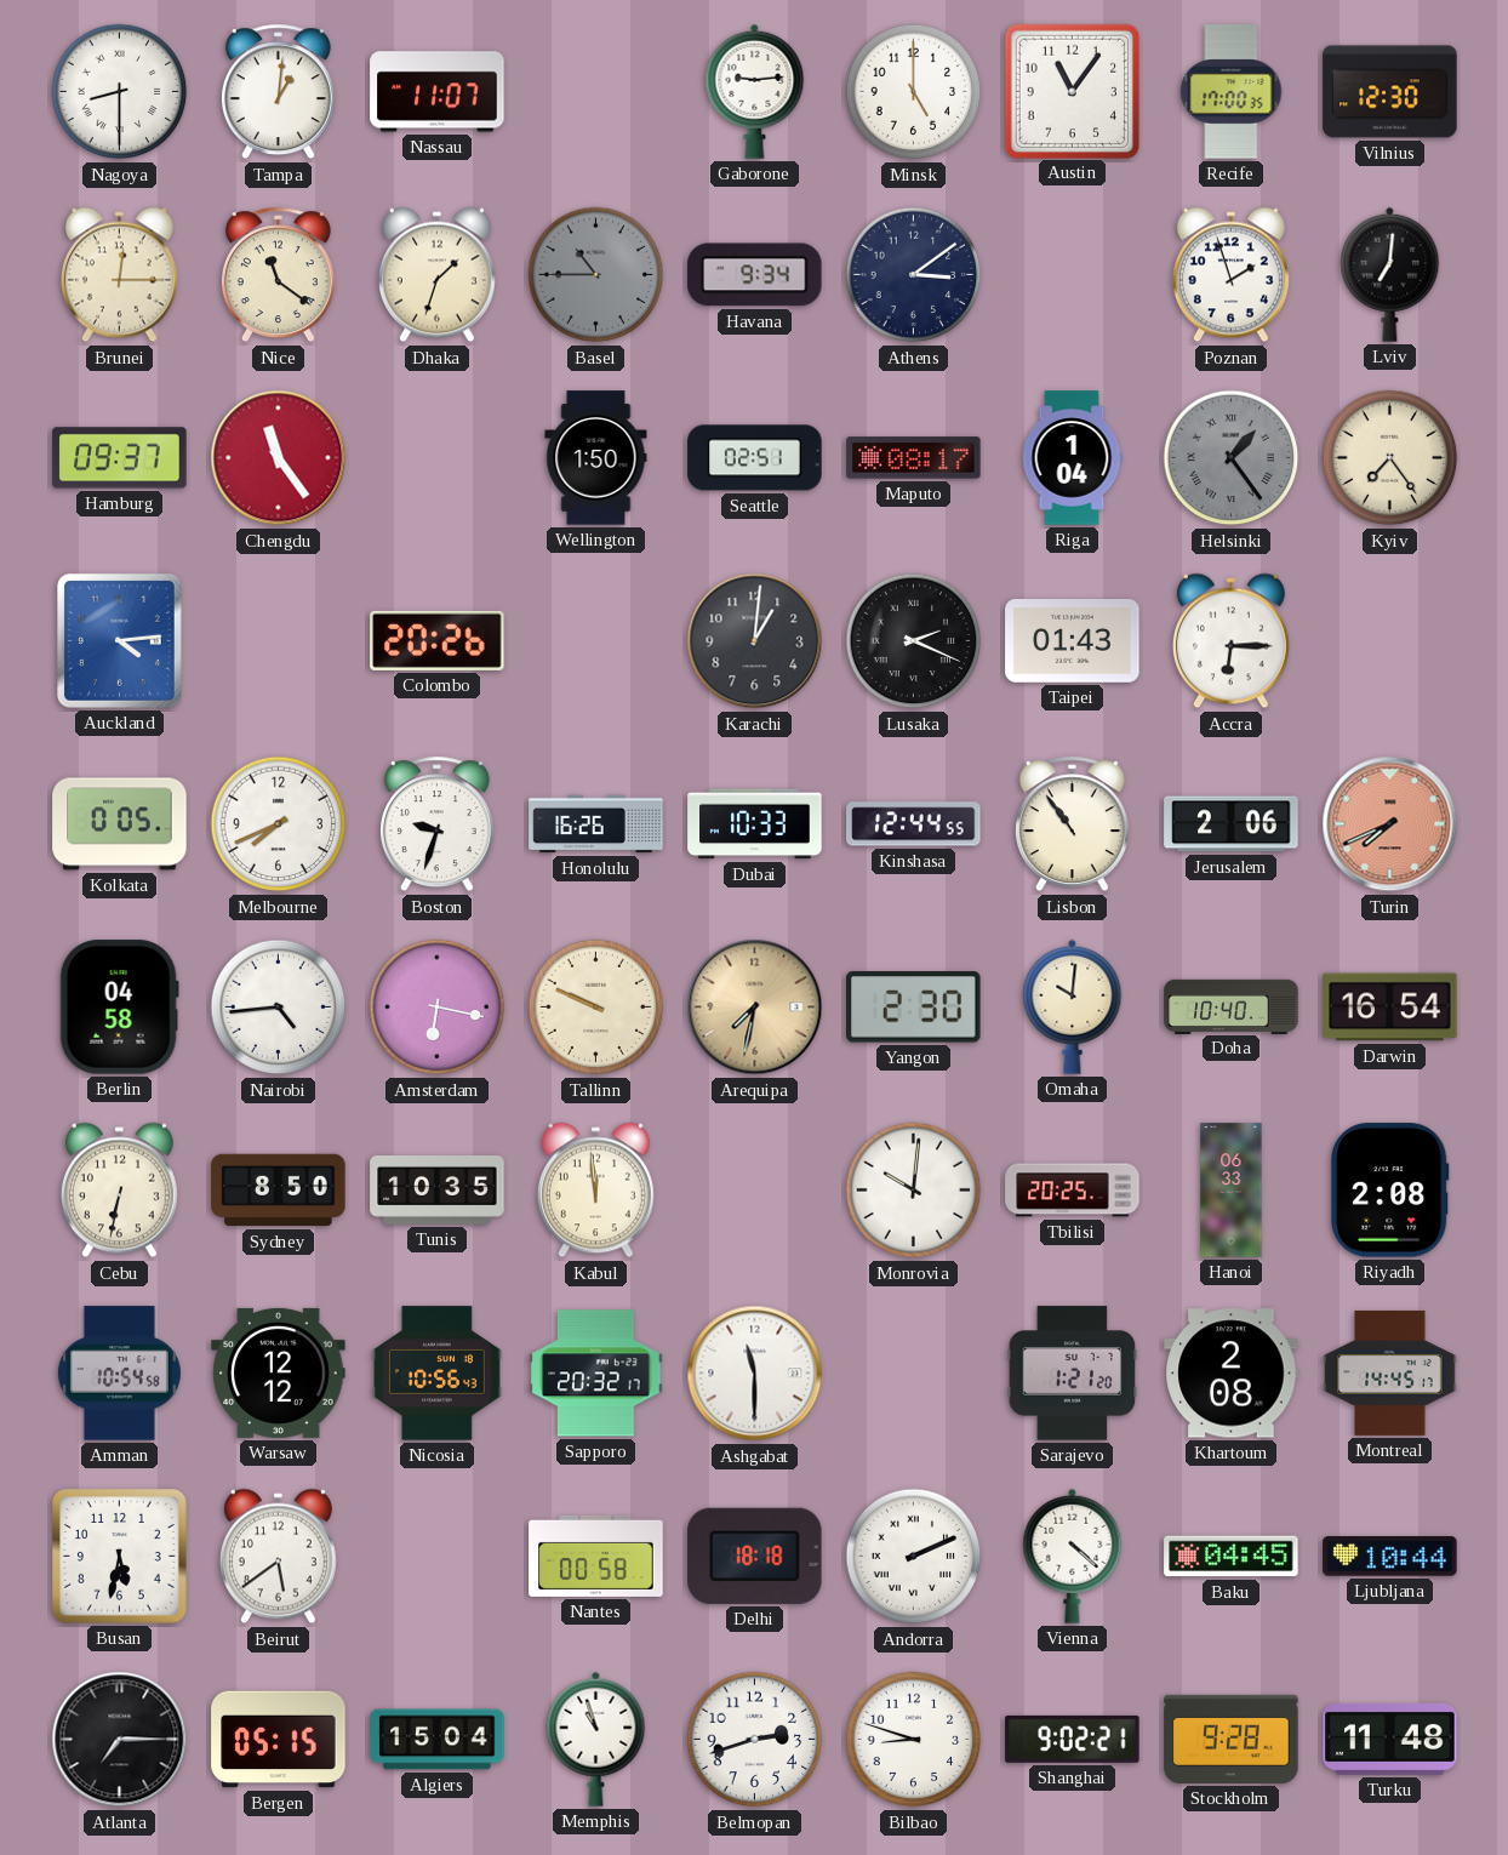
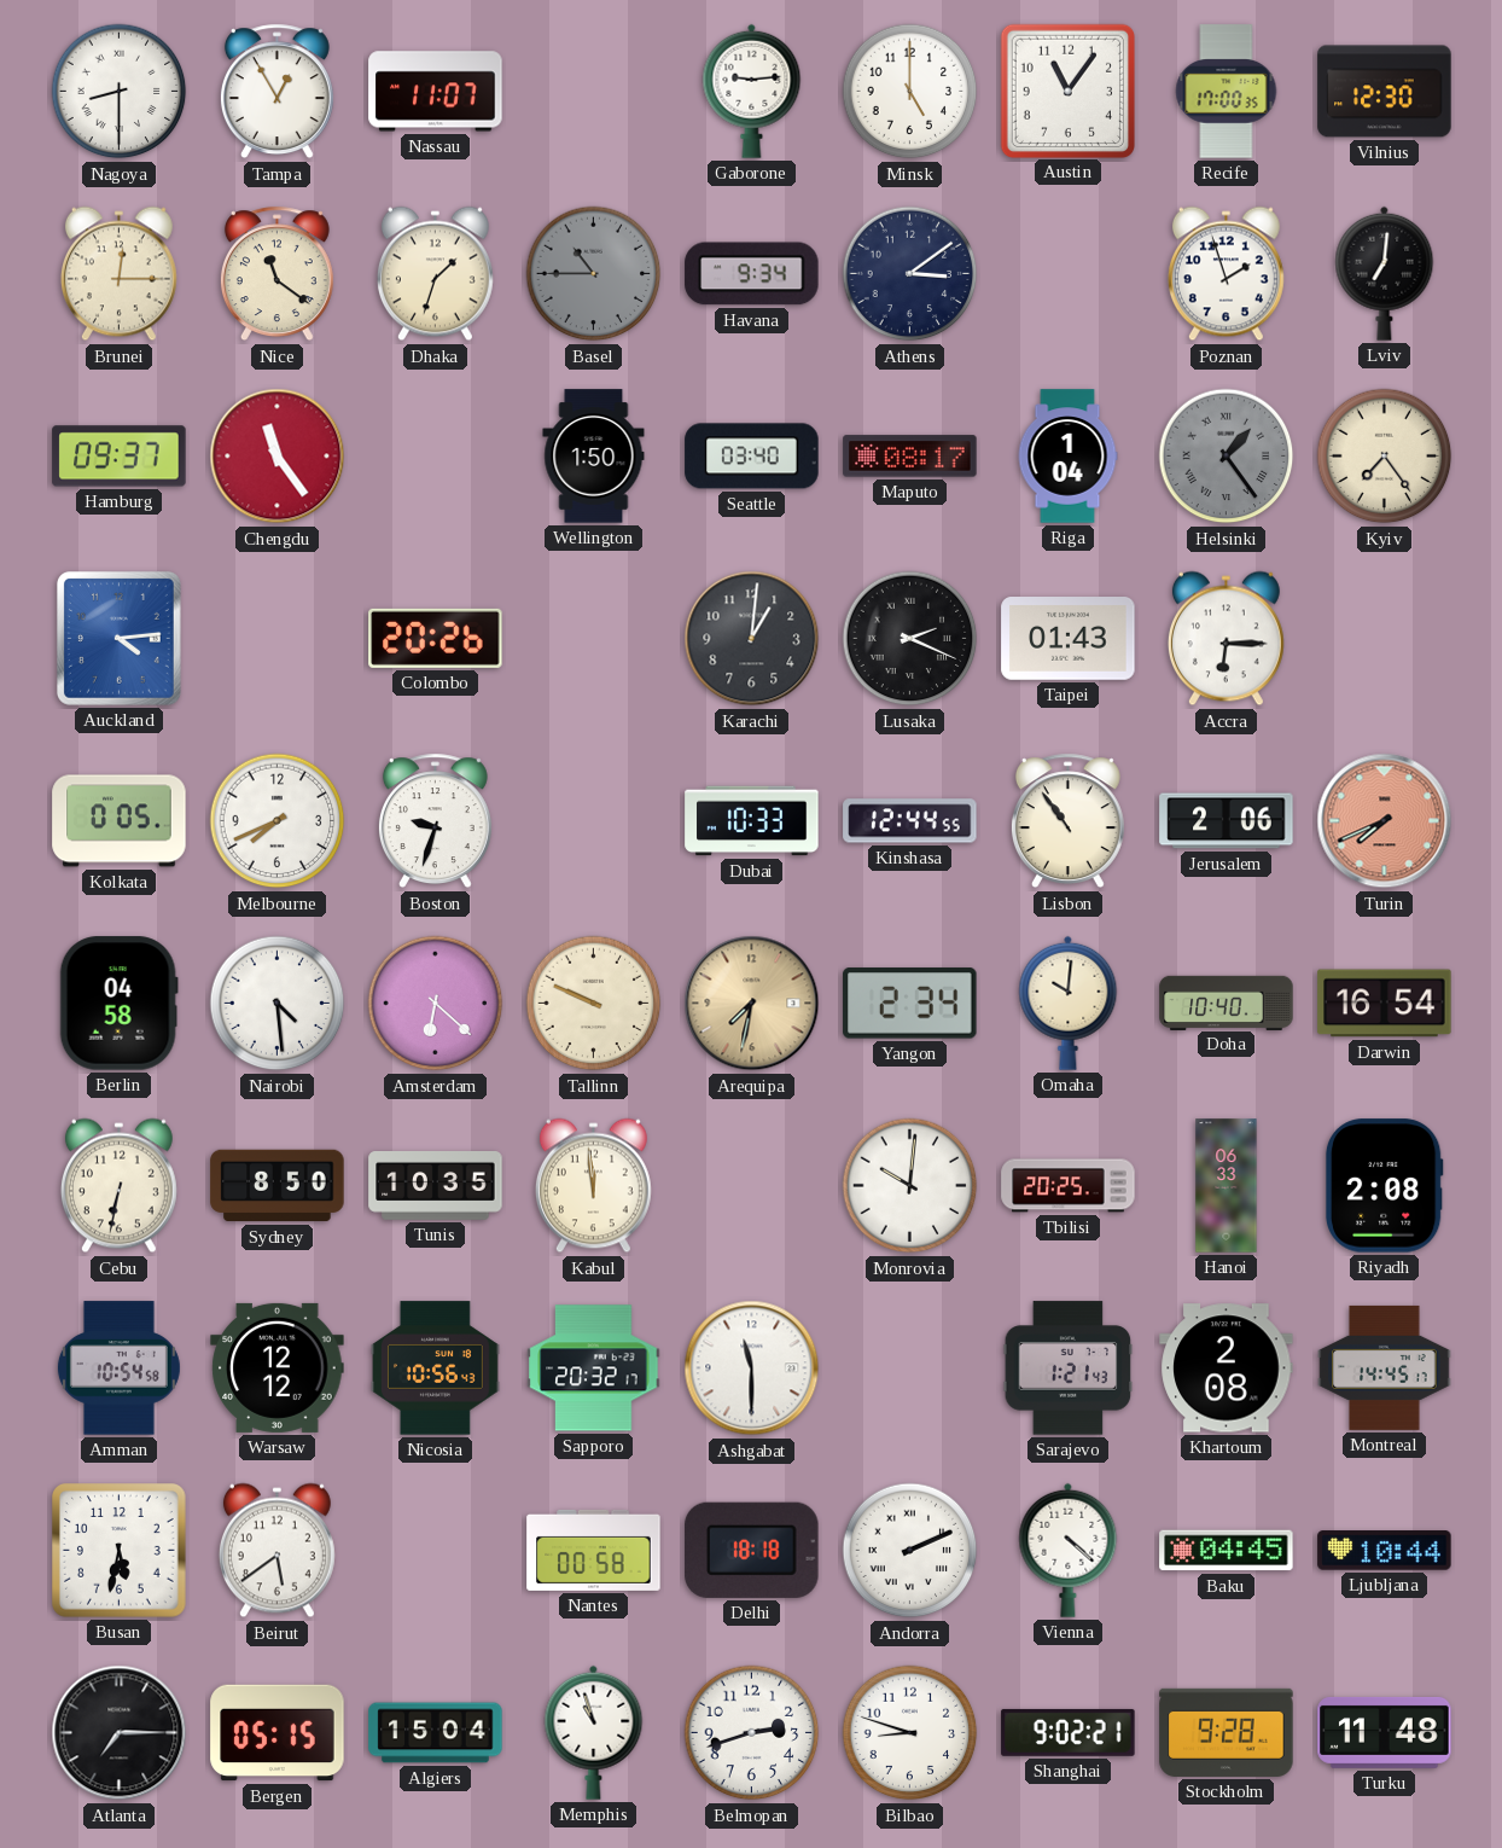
Tampa: 1:01 -> 12:55 (276, 92)
Seattle: 02:51 -> 03:40 (752, 457)
Honolulu: 16:26 -> none (596, 824)
Nairobi: 4:44 -> 4:29 (278, 1004)
Amsterdam: 6:17 -> 6:22 (436, 1004)
Yangon: 2:30 -> 2:34 (910, 1004)
Sarajevo: 1:21:20 -> 1:21:43 (1069, 1368)
